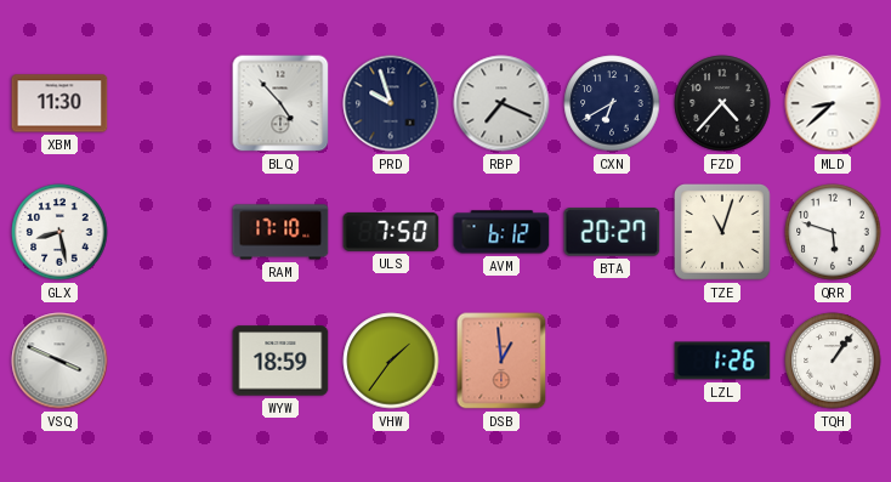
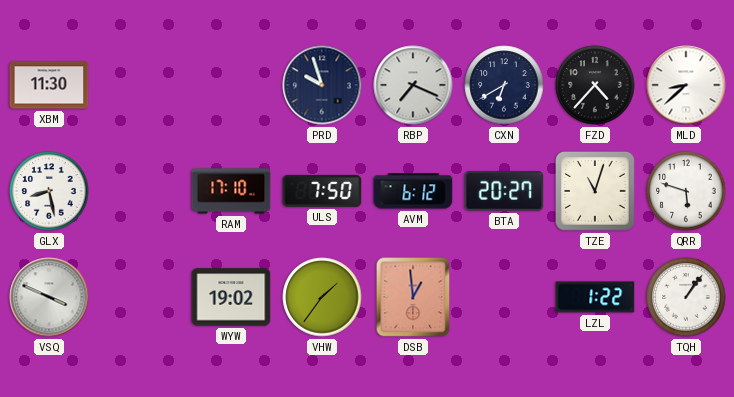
BLQ: 4:53 -> none (280, 103)
WYW: 18:59 -> 19:02 (231, 297)
LZL: 1:26 -> 1:22 (595, 297)
